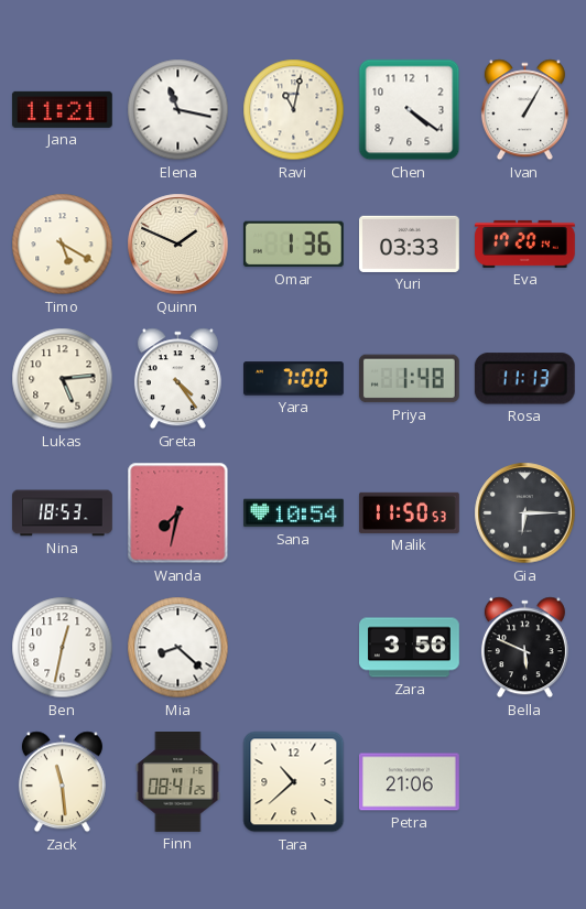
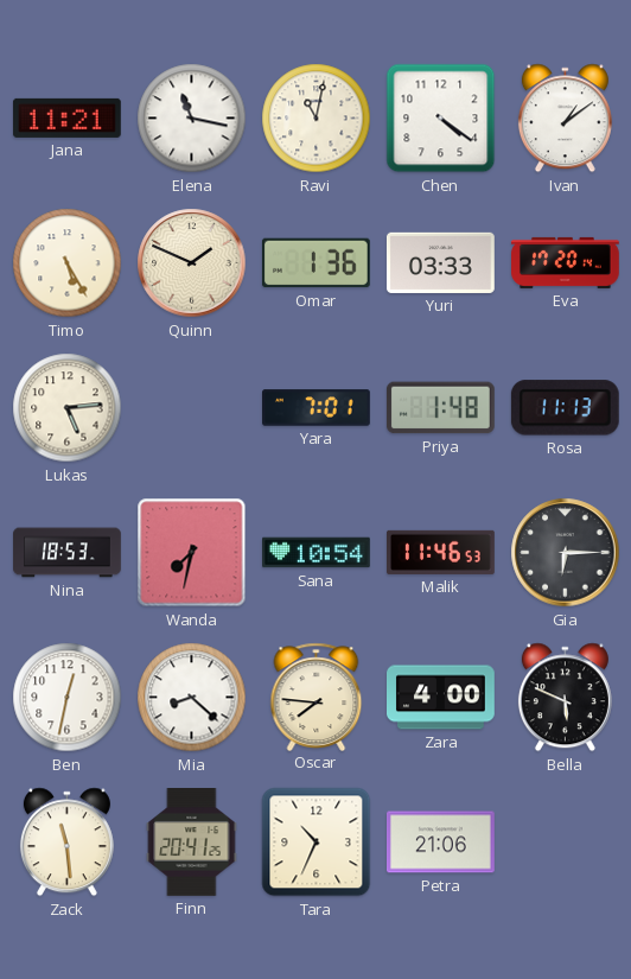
Ivan: 1:05 -> 1:09 (565, 119)
Timo: 5:20 -> 5:25 (68, 263)
Greta: 4:24 -> none (177, 379)
Yara: 7:00 -> 7:01 (317, 408)
Malik: 11:50 -> 11:46 (441, 552)
Oscar: none -> 7:46 (317, 697)
Zara: 3:56 -> 4:00 (441, 698)
Finn: 08:41 -> 20:41 (192, 843)
Tara: 10:38 -> 10:34 (317, 843)
